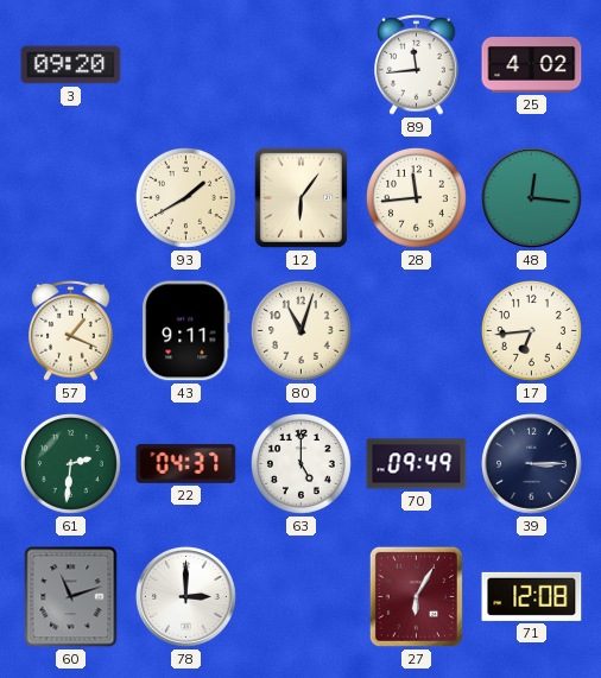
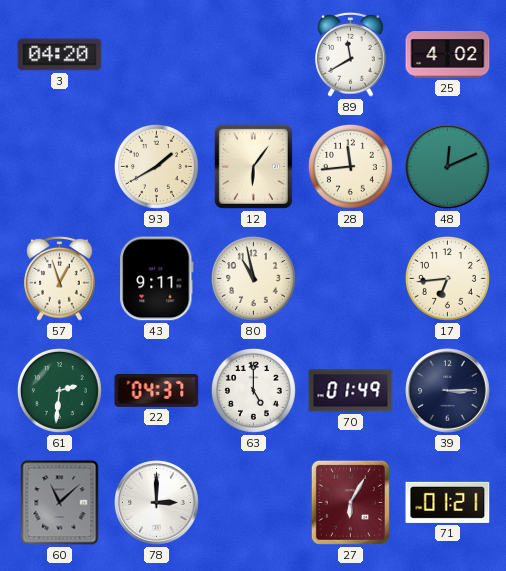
3: 09:20 -> 04:20 (60, 55)
89: 11:44 -> 11:40 (351, 54)
48: 12:16 -> 12:11 (448, 167)
57: 1:19 -> 12:57 (60, 278)
80: 11:03 -> 10:58 (253, 278)
70: 09:49 -> 01:49 (351, 391)
60: 11:12 -> 11:08 (60, 503)
71: 12:08 -> 01:21 (448, 502)
